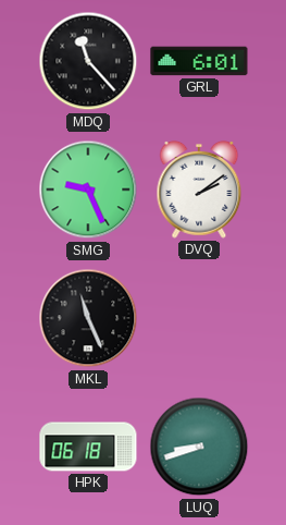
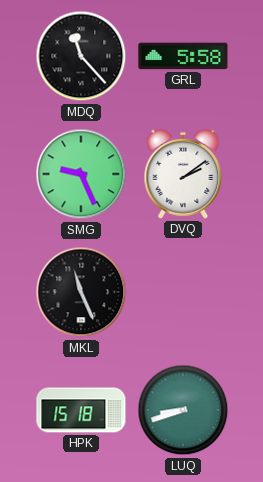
GRL: 6:01 -> 5:58 (183, 56)
HPK: 06:18 -> 15:18 (81, 410)
